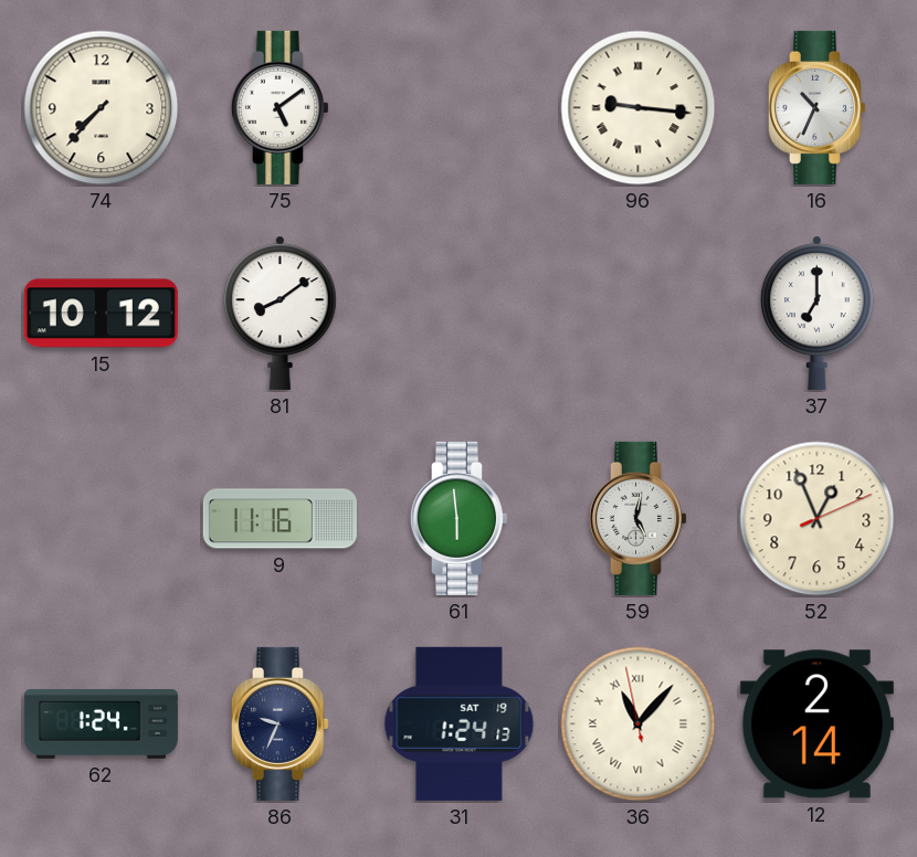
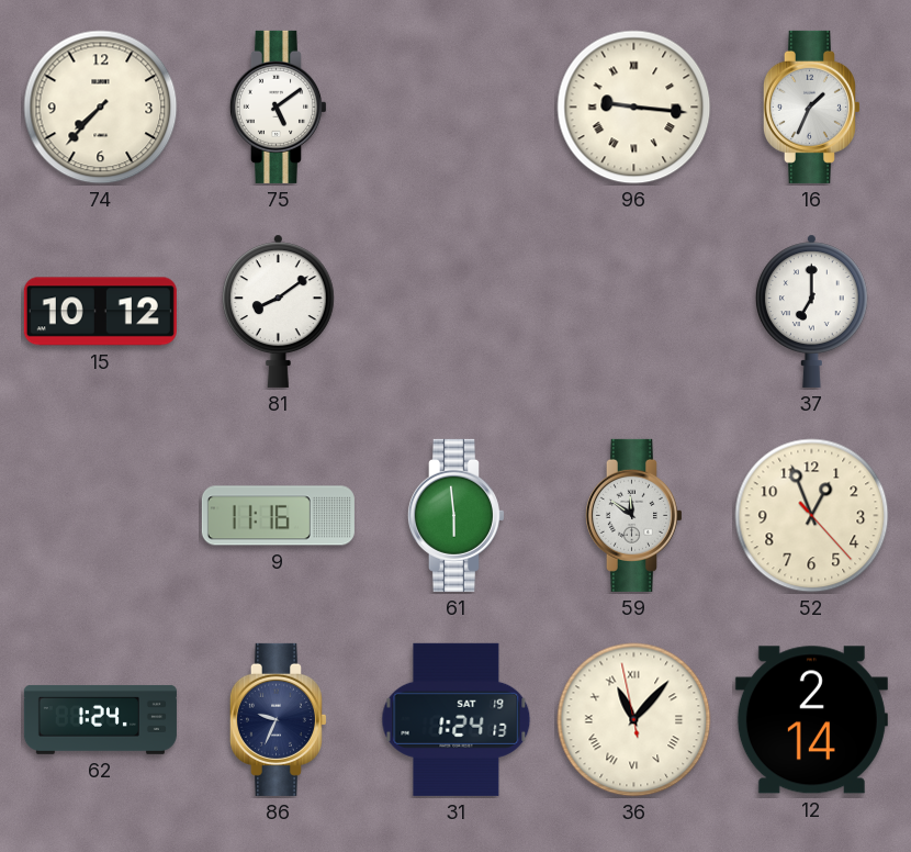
16: 10:34 -> 1:34 (811, 107)
59: 5:02 -> 11:51 (633, 515)
52: 12:56:11 -> 12:56:23 (812, 516)
